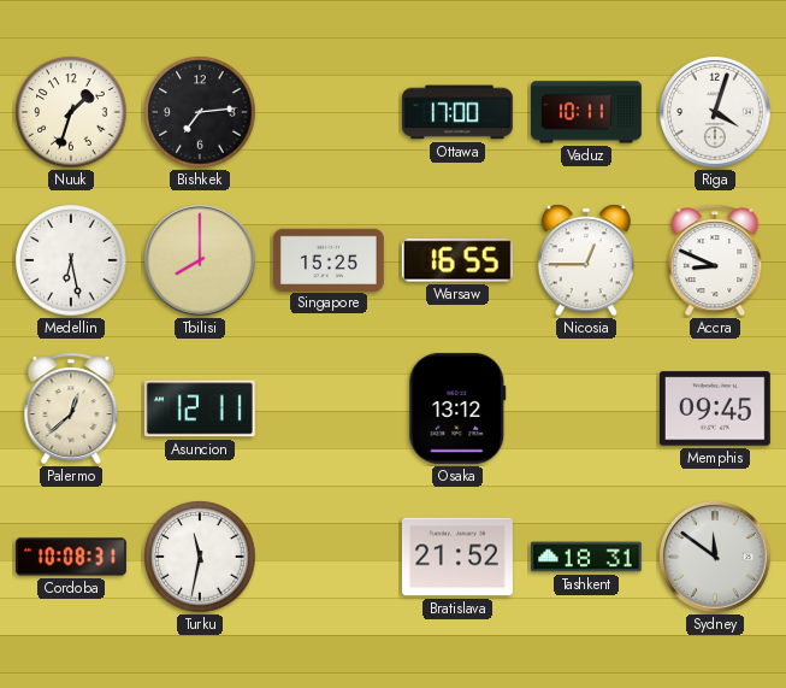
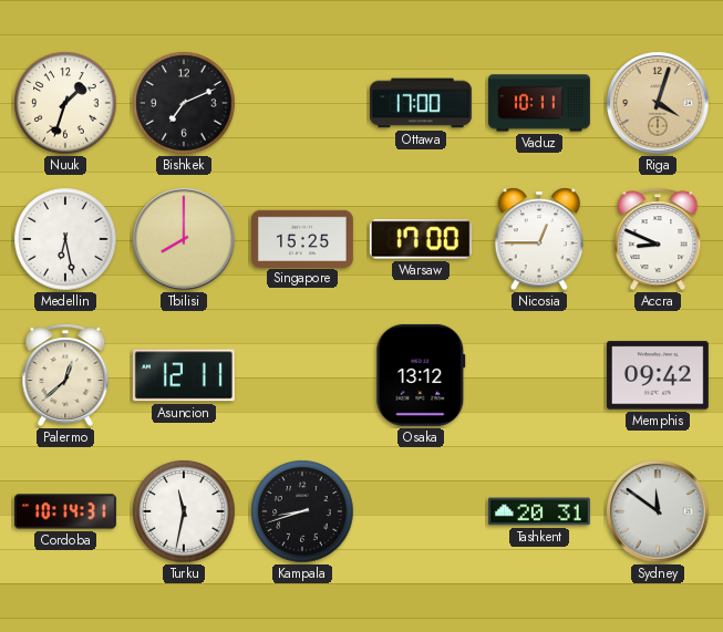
Bishkek: 7:14 -> 7:11 (184, 103)
Riga dial: white -> champagne (658, 103)
Warsaw: 16:55 -> 17:00 (421, 239)
Memphis: 09:45 -> 09:42 (658, 375)
Cordoba: 10:08 -> 10:14 (65, 511)
Kampala: none -> 8:42 (302, 511)
Bratislava: 21:52 -> none (457, 557)
Tashkent: 18:31 -> 20:31 (539, 511)
